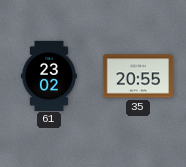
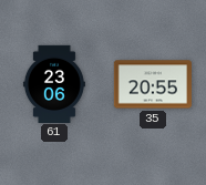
61: 23:02 -> 23:06 (54, 83)
